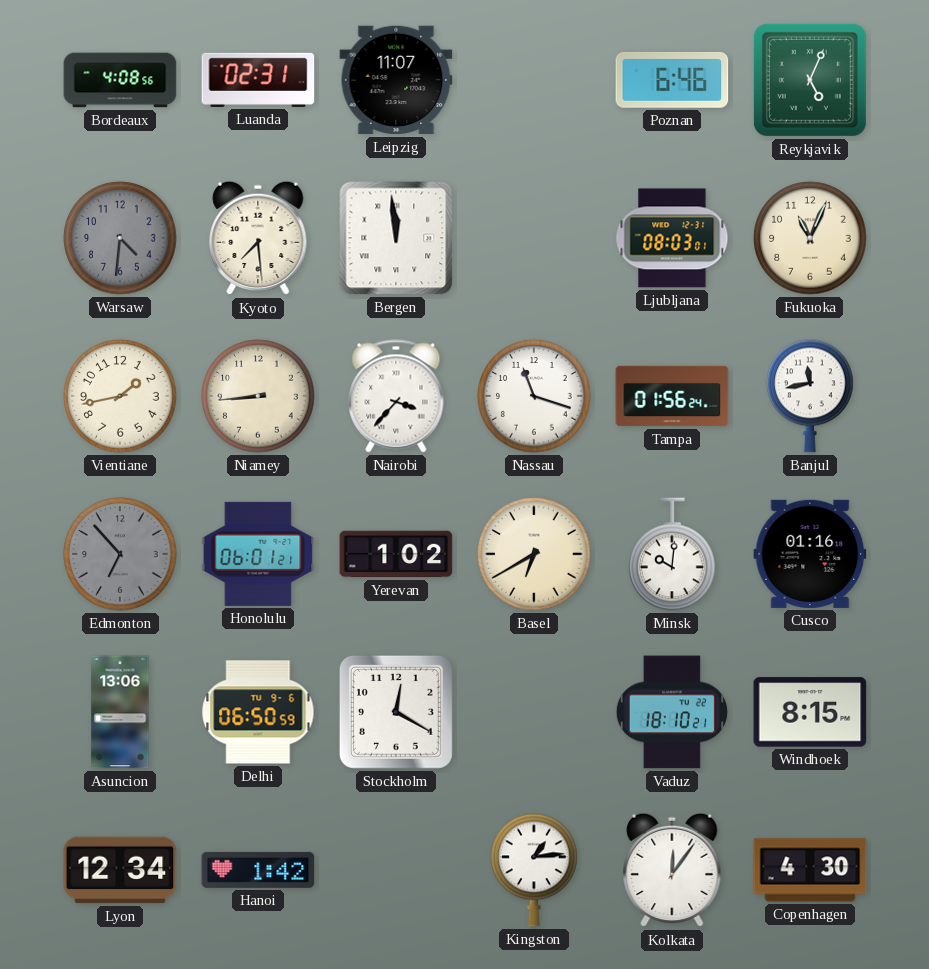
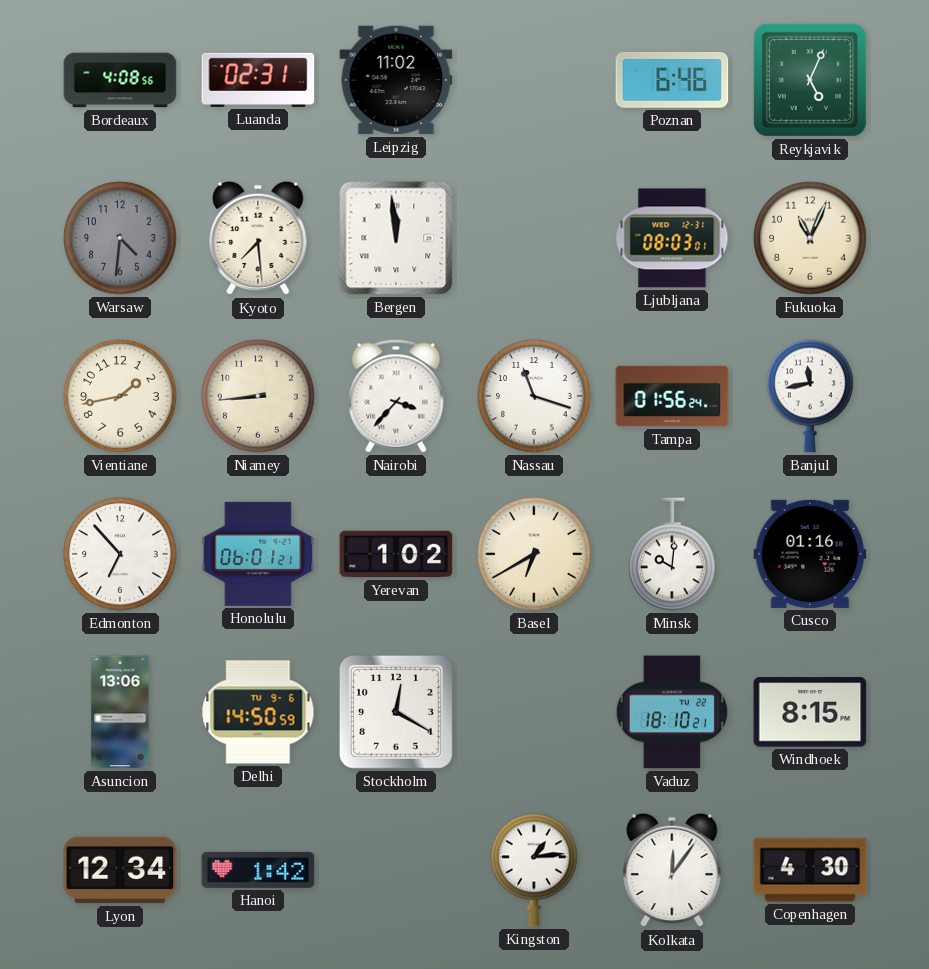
Leipzig: 11:07 -> 11:02 (396, 80)
Edmonton dial: grey -> white (120, 554)
Delhi: 06:50 -> 14:50 (258, 712)
